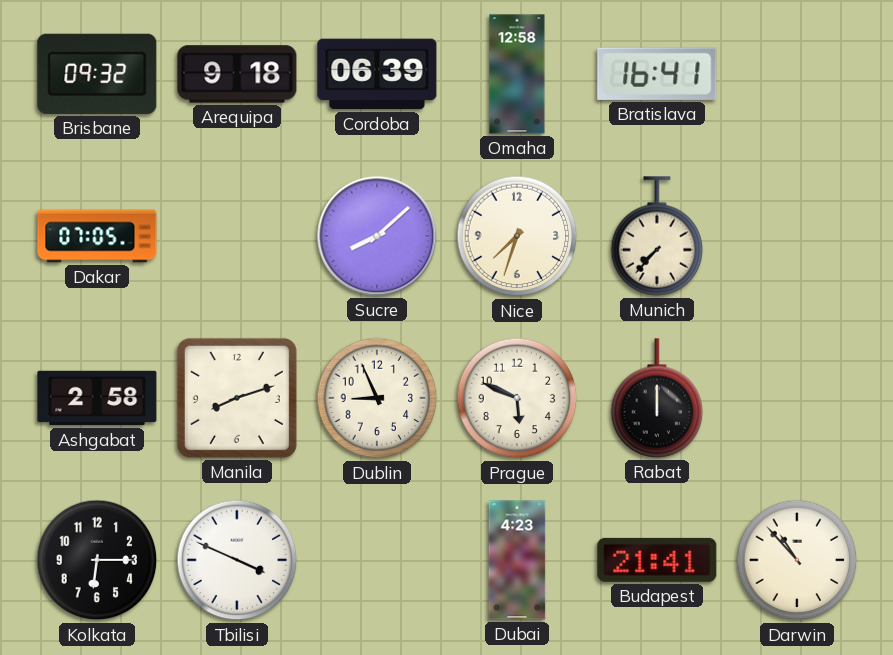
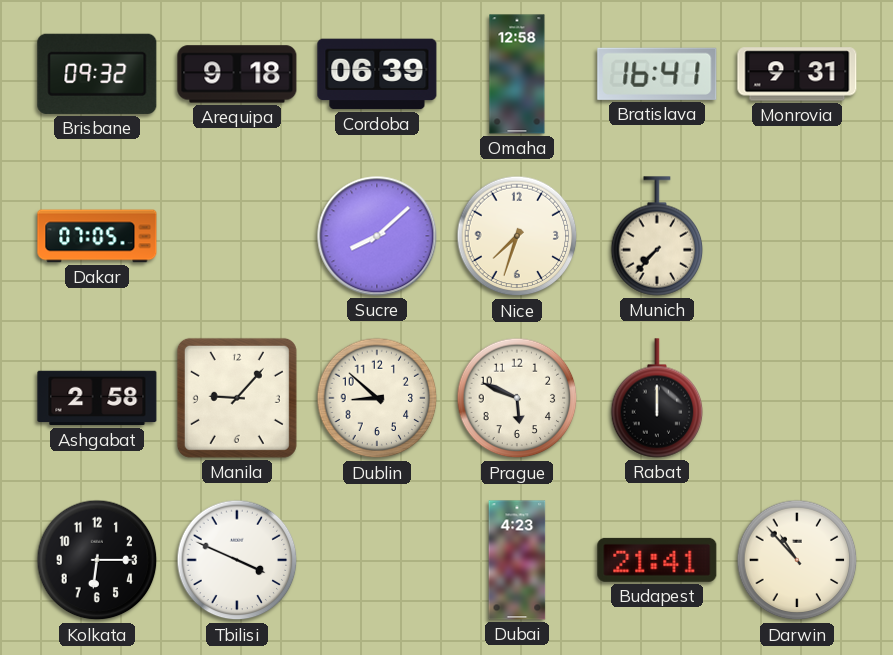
Monrovia: none -> 9:31 (797, 74)
Manila: 8:12 -> 9:07 (237, 398)
Dublin: 8:56 -> 8:52 (377, 398)
